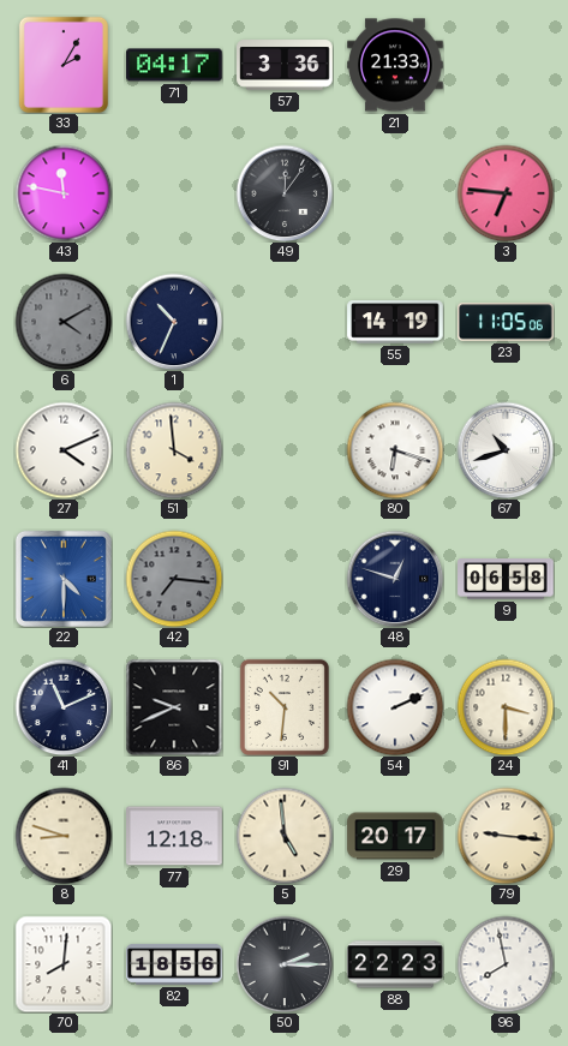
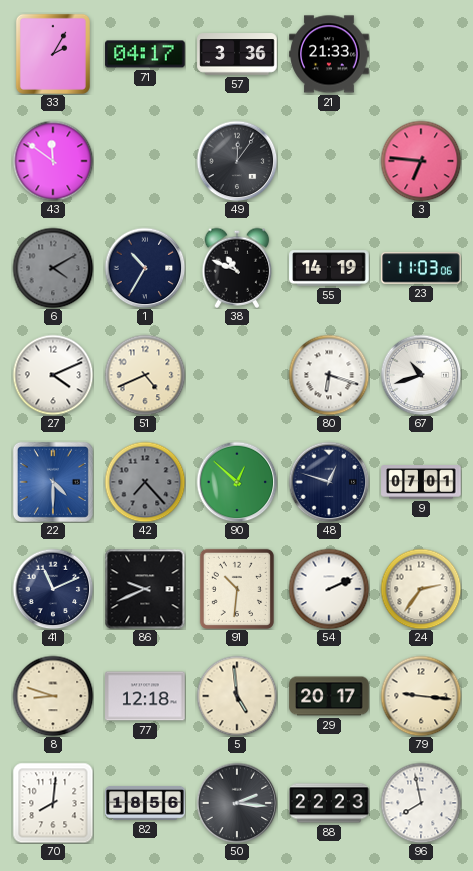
43: 11:47 -> 11:51 (53, 161)
1: 10:34 -> 10:35 (145, 268)
38: none -> 10:49 (237, 268)
23: 11:05 -> 11:03 (421, 268)
51: 3:59 -> 4:41 (145, 375)
42: 7:16 -> 7:23 (145, 482)
90: none -> 12:52 (237, 482)
9: 06:58 -> 07:01 (421, 482)
24: 3:30 -> 2:36 (421, 589)
50: 2:15 -> 2:16 (237, 803)
